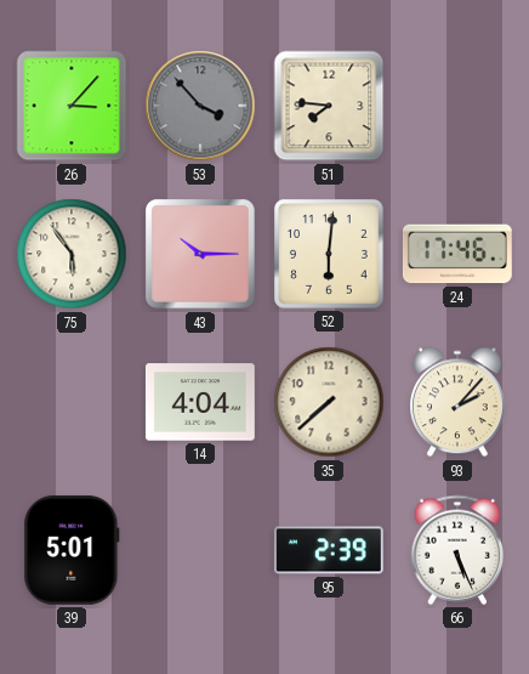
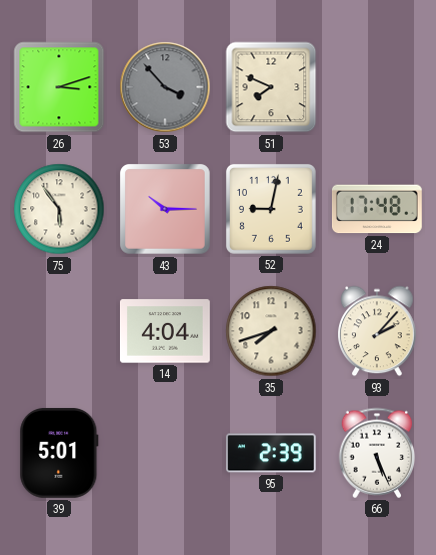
26: 3:07 -> 3:12 (59, 87)
51: 7:46 -> 7:49 (271, 87)
52: 6:01 -> 9:02 (271, 209)
24: 17:46 -> 17:48 (377, 209)
35: 7:38 -> 7:42 (271, 331)
